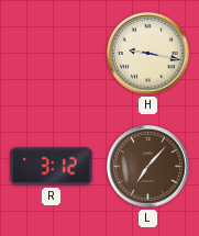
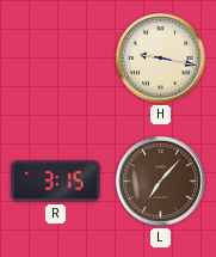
R: 3:12 -> 3:15 (56, 182)
